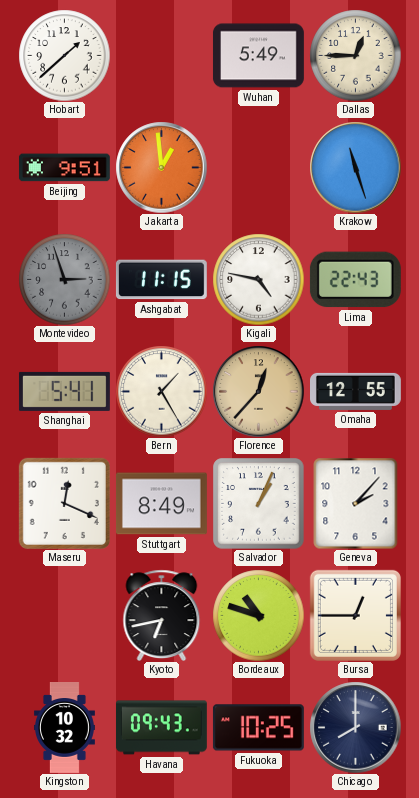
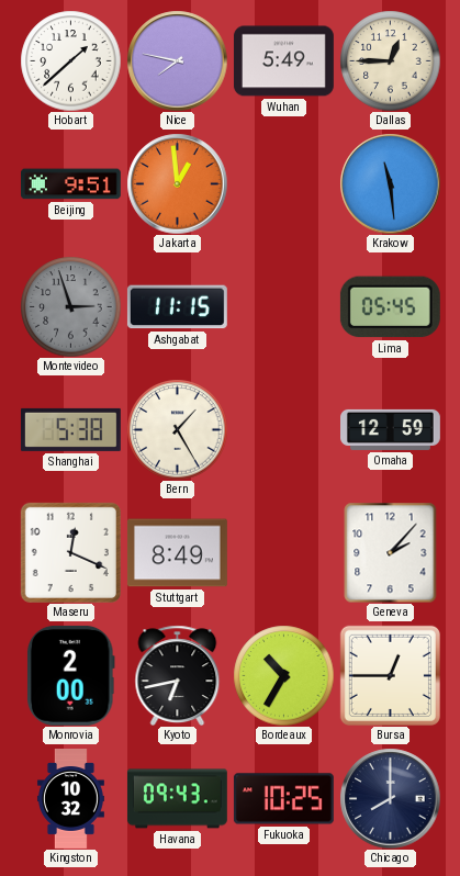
Nice: none -> 7:47 (177, 60)
Krakow: 11:27 -> 11:29 (390, 183)
Kigali: 4:47 -> none (258, 279)
Lima: 22:43 -> 05:45 (390, 307)
Shanghai: 5:41 -> 5:38 (70, 429)
Florence: 12:37 -> none (258, 391)
Omaha: 12:55 -> 12:59 (391, 429)
Salvador: 1:04 -> none (258, 504)
Monrovia: none -> 2:00 (70, 675)
Bordeaux: 10:48 -> 10:35 (283, 675)
